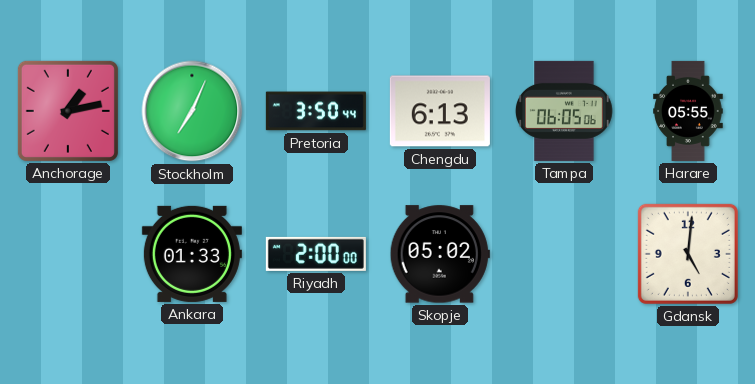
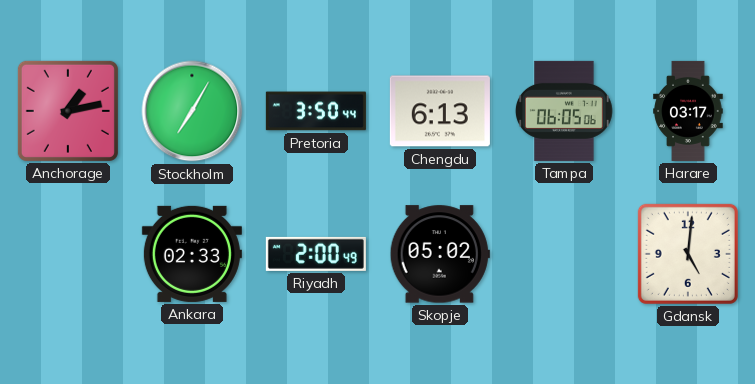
Stockholm: 7:04 -> 7:05 (192, 111)
Harare: 05:55 -> 03:17 (688, 111)
Ankara: 01:33 -> 02:33 (192, 254)
Riyadh: 2:00:00 -> 2:00:49 (316, 254)
